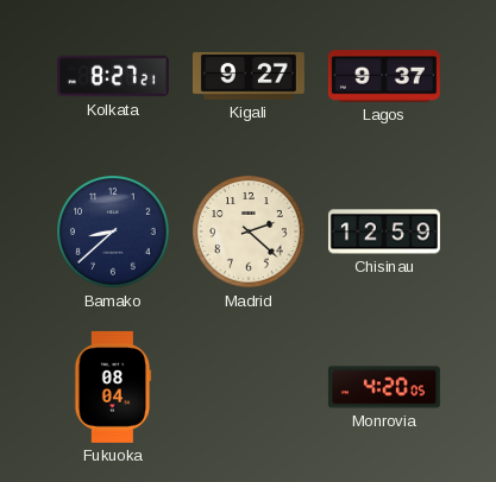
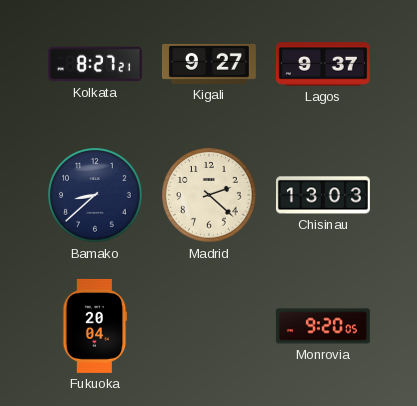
Chisinau: 12:59 -> 13:03 (323, 195)
Fukuoka: 08:04 -> 20:04 (95, 326)
Monrovia: 4:20 -> 9:20 (323, 326)
